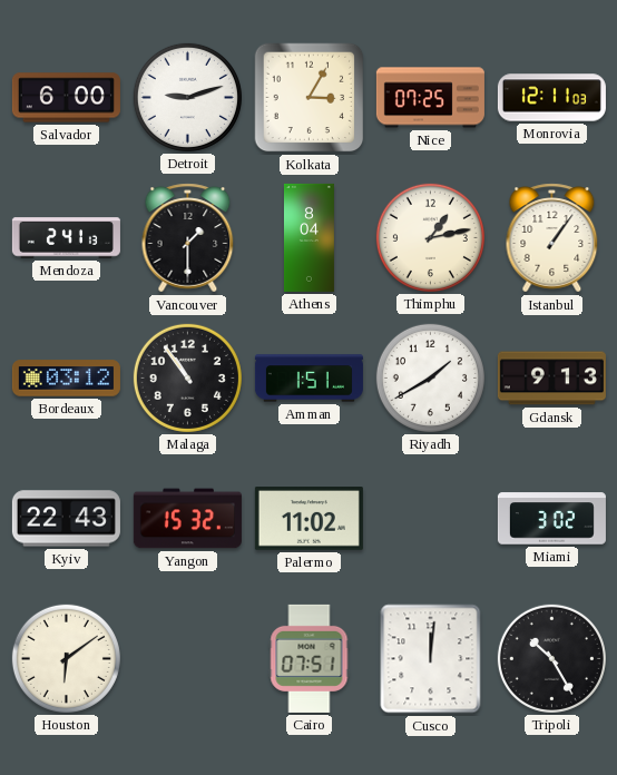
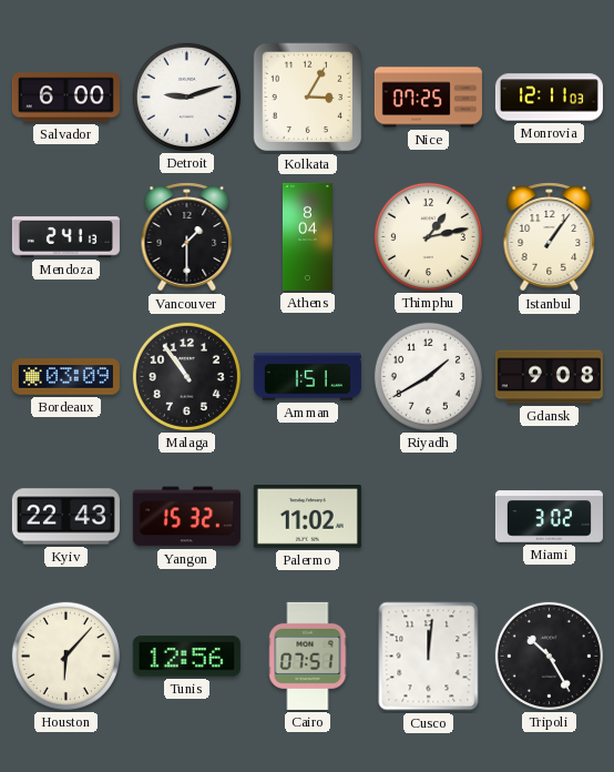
Bordeaux: 03:12 -> 03:09 (65, 377)
Gdansk: 9:13 -> 9:08 (549, 377)
Houston: 6:09 -> 6:07 (65, 656)
Tunis: none -> 12:56 (186, 657)
